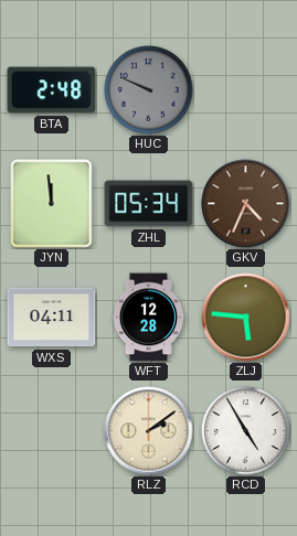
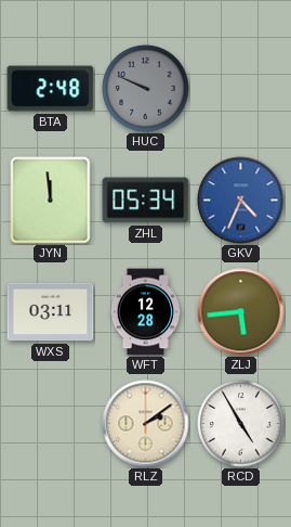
GKV dial: brown -> blue (241, 201)
WXS: 04:11 -> 03:11 (51, 312)
ZLJ: 5:46 -> 5:44 (241, 312)
